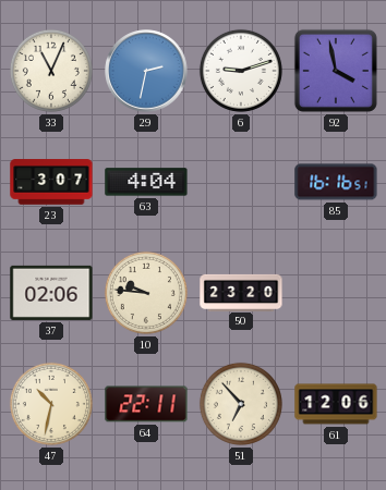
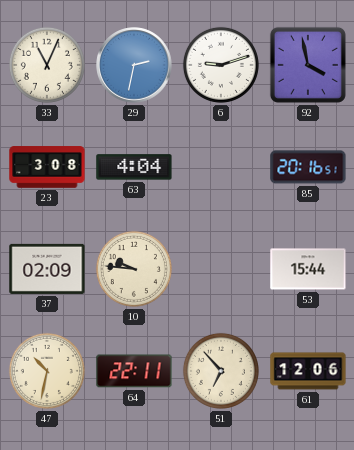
23: 3:07 -> 3:08 (47, 167)
85: 16:16 -> 20:16 (308, 167)
37: 02:06 -> 02:09 (47, 269)
50: 23:20 -> none (241, 292)
53: none -> 15:44 (308, 269)
